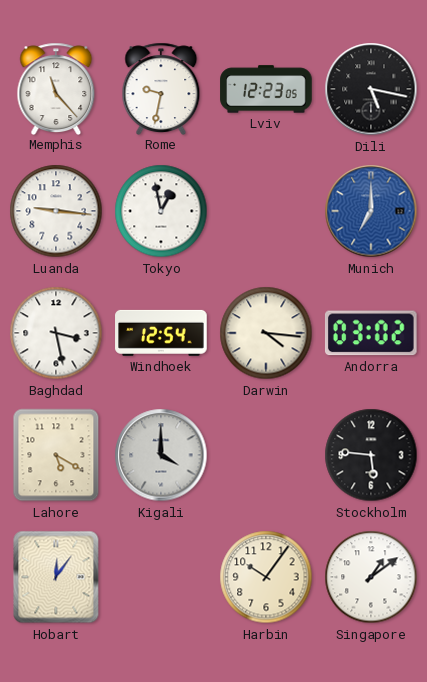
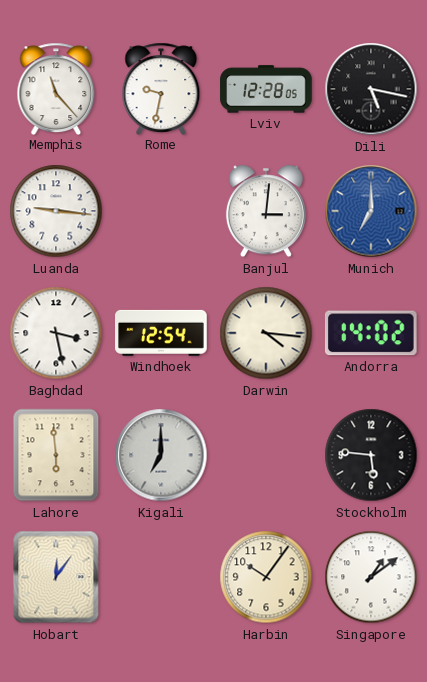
Lviv: 12:23 -> 12:28 (266, 89)
Tokyo: 12:58 -> none (161, 211)
Banjul: none -> 3:01 (266, 211)
Andorra: 03:02 -> 14:02 (371, 333)
Lahore: 5:20 -> 5:59 (56, 455)
Kigali: 4:00 -> 7:00 (161, 455)
